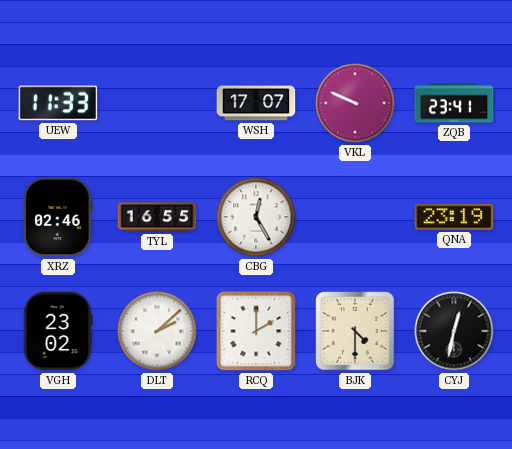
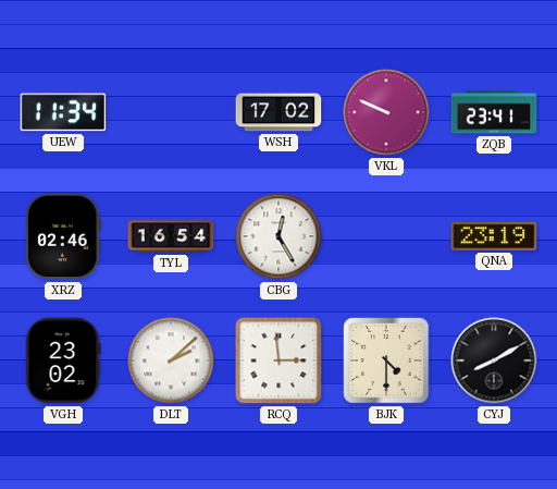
UEW: 11:33 -> 11:34 (63, 112)
WSH: 17:07 -> 17:02 (278, 112)
TYL: 16:55 -> 16:54 (171, 236)
RCQ: 2:00 -> 2:59 (278, 360)
CYJ: 12:32 -> 8:10 (494, 360)
